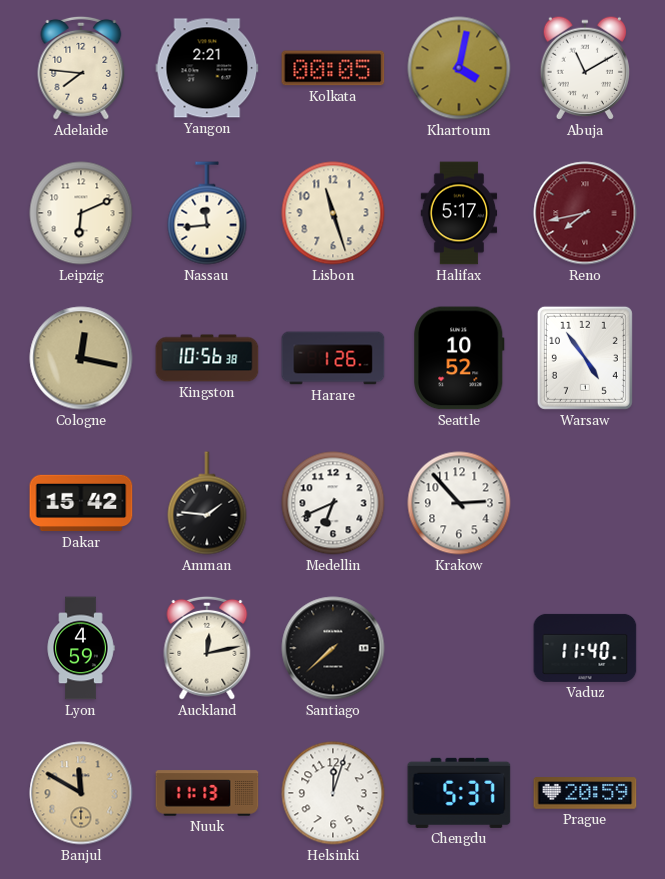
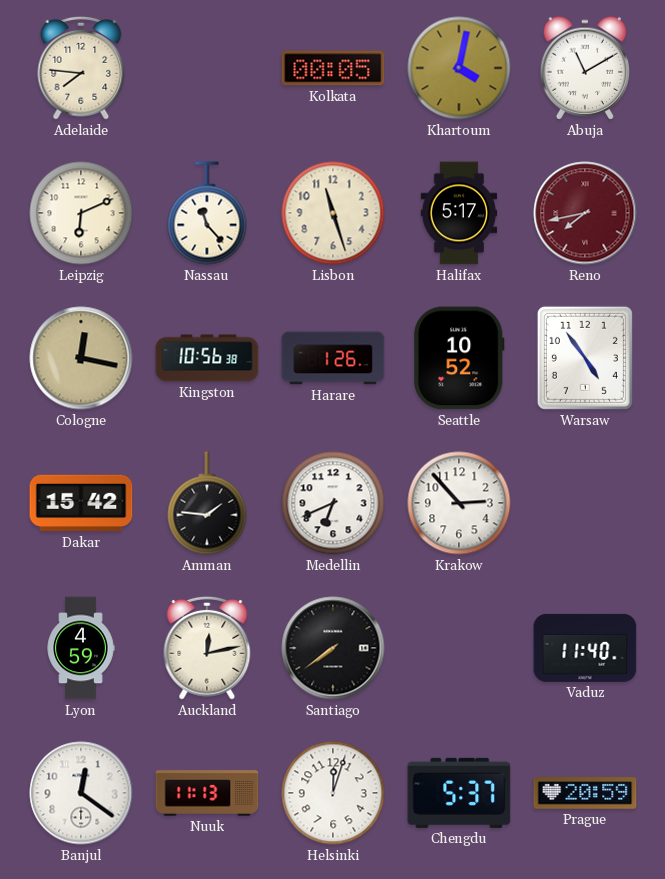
Yangon: 2:21 -> none (207, 68)
Nassau: 11:44 -> 11:23 (207, 213)
Santiago: 7:38 -> 7:39 (333, 648)
Banjul: 11:50 -> 12:21 (81, 793)
Banjul dial: champagne -> white (81, 793)
